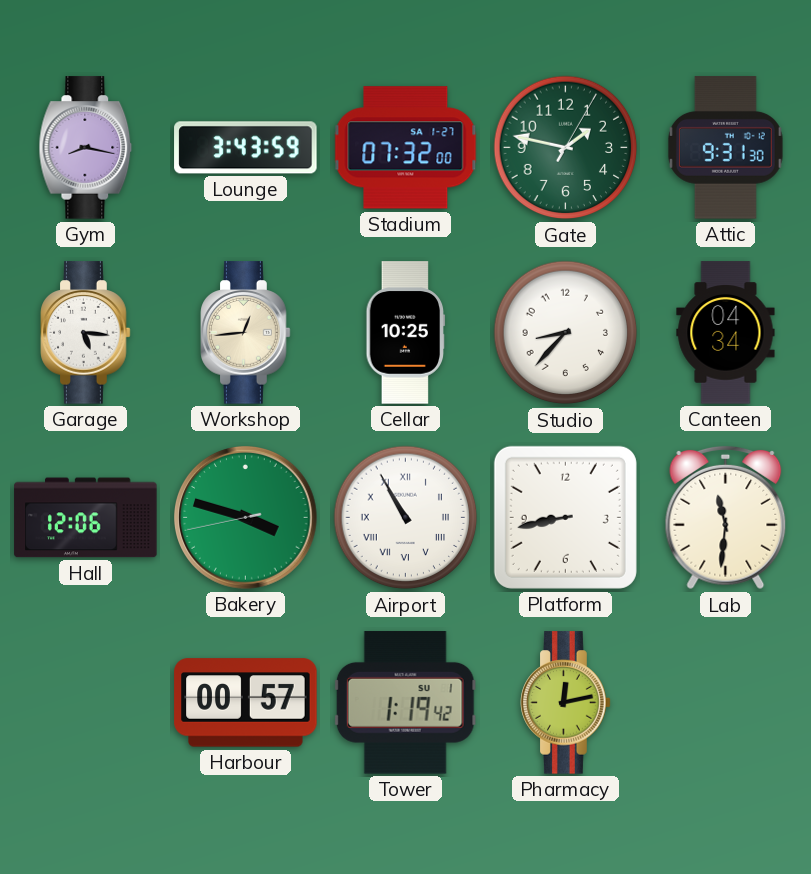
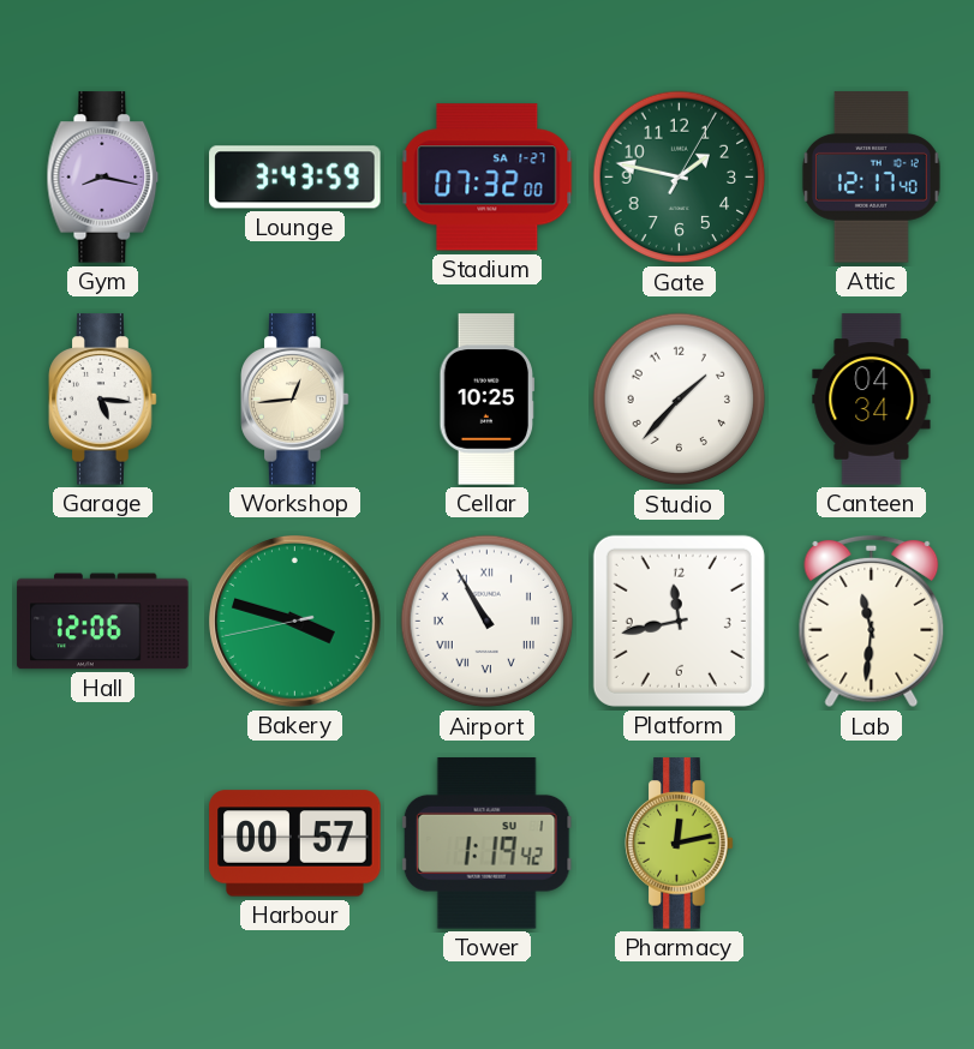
Attic: 9:31 -> 12:17 (871, 178)
Studio: 8:37 -> 1:37 (680, 400)
Platform: 8:43 -> 11:43 (679, 621)
